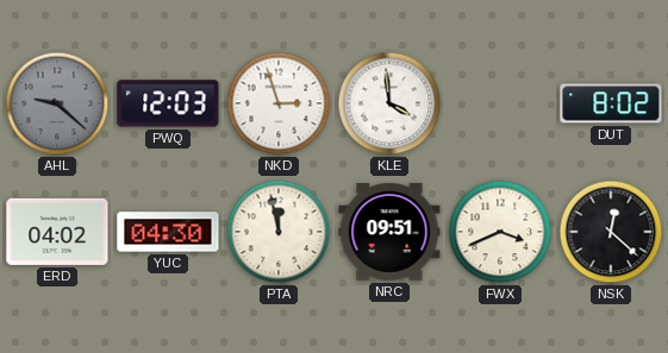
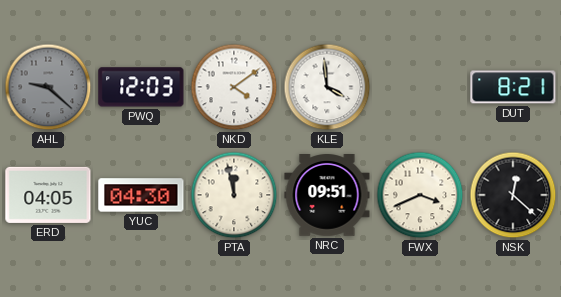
NKD: 2:57 -> 4:09 (234, 87)
DUT: 8:02 -> 8:21 (513, 87)
ERD: 04:02 -> 04:05 (48, 195)
